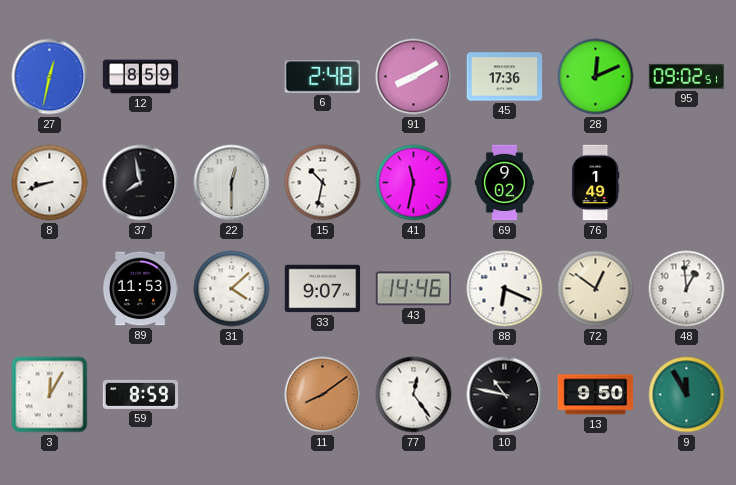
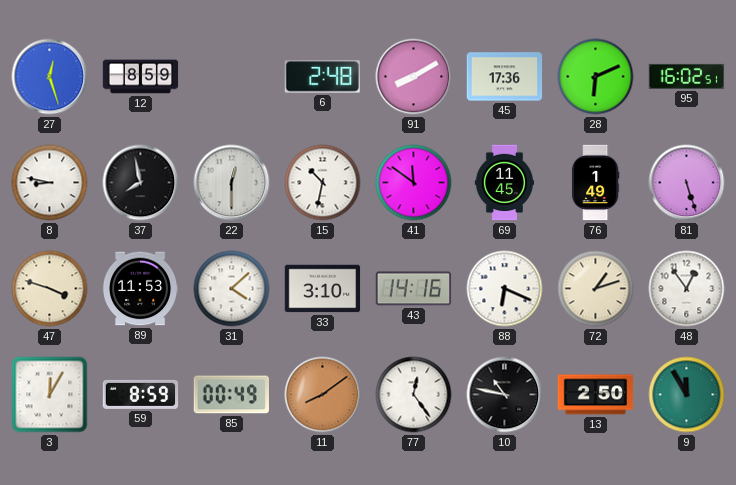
27: 12:32 -> 12:27 (50, 77)
28: 12:11 -> 6:11 (596, 77)
95: 09:02 -> 16:02 (687, 76)
8: 8:42 -> 8:47 (50, 183)
41: 11:32 -> 11:51 (414, 183)
69: 9:02 -> 11:45 (505, 183)
81: none -> 5:27 (687, 183)
47: none -> 3:48 (50, 289)
33: 9:07 -> 3:10 (323, 289)
43: 14:46 -> 14:16 (414, 289)
72: 12:51 -> 1:12 (596, 289)
48: 12:59 -> 12:54 (687, 289)
85: none -> 00:49 (232, 395)
13: 9:50 -> 2:50 (596, 395)
